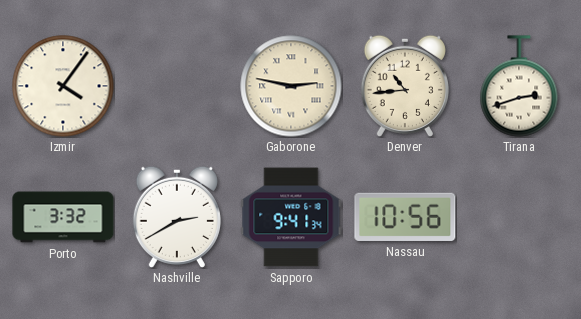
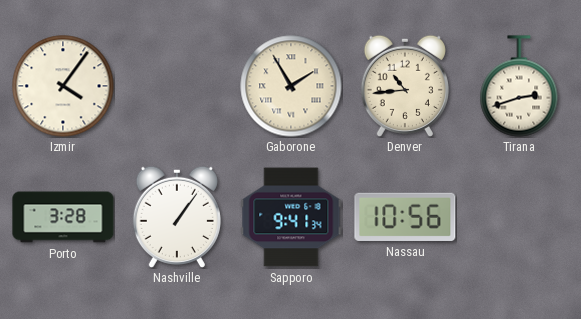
Gaborone: 2:47 -> 1:55 (291, 86)
Porto: 3:32 -> 3:28 (63, 217)
Nashville: 2:40 -> 1:06 (177, 217)
